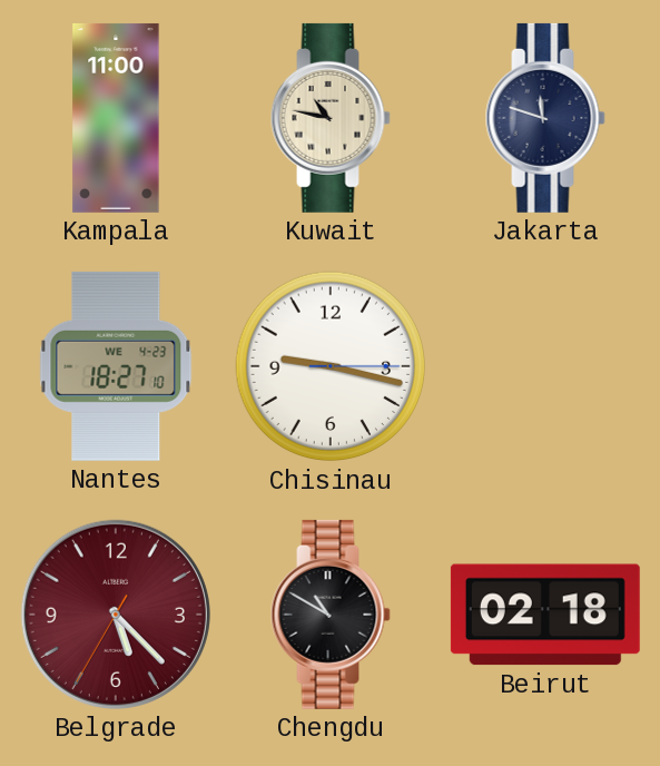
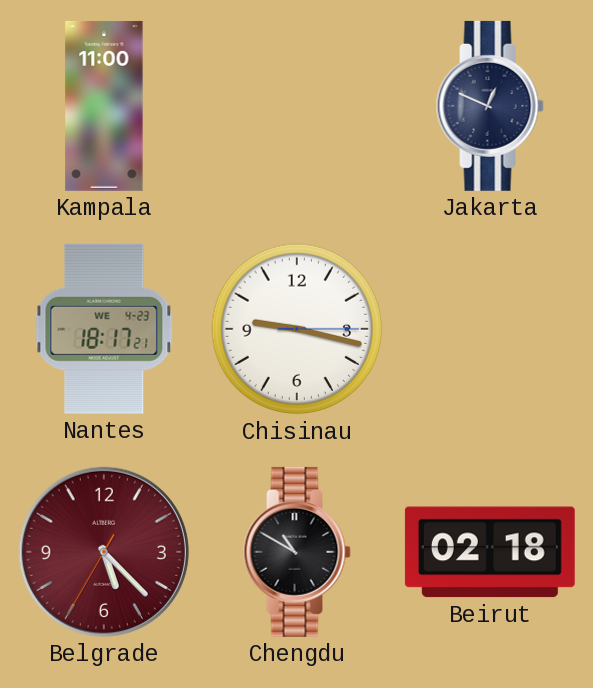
Kuwait: 10:47 -> none (331, 118)
Jakarta: 11:48 -> 12:49 (490, 106)
Nantes: 18:27 -> 18:17 (104, 329)
